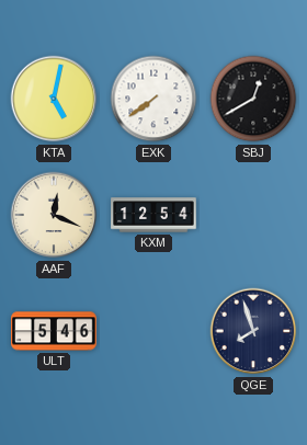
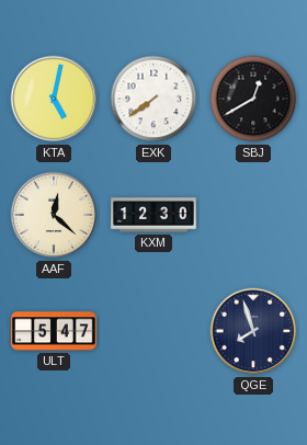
AAF: 12:19 -> 12:22 (54, 215)
KXM: 12:54 -> 12:30 (153, 215)
ULT: 5:46 -> 5:47 (54, 331)
